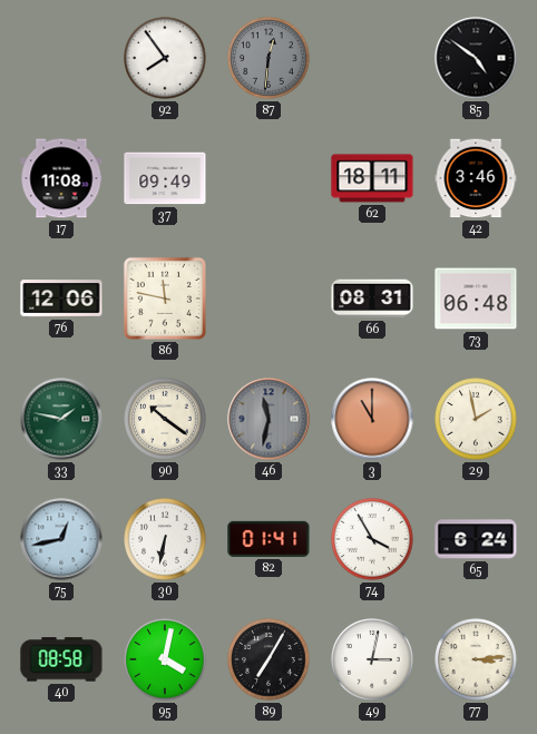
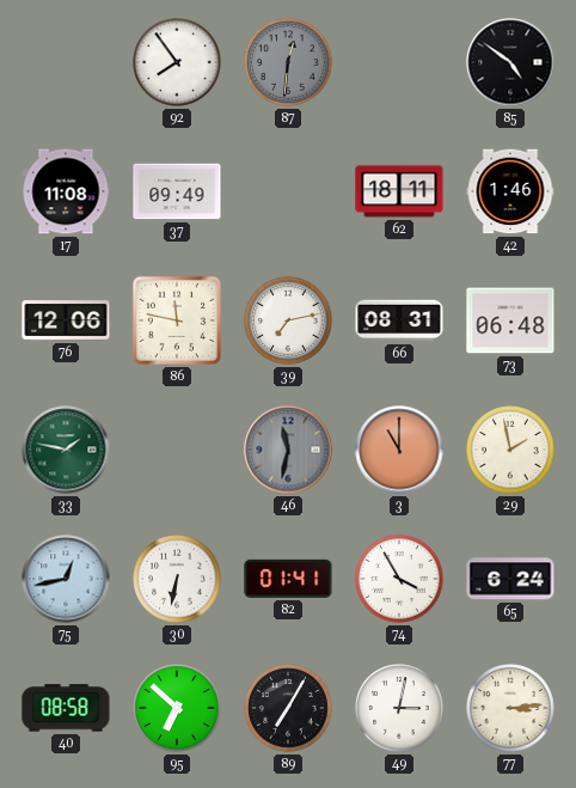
42: 3:46 -> 1:46 (510, 191)
39: none -> 7:13 (288, 320)
90: 10:21 -> none (165, 419)
95: 4:02 -> 6:52 (177, 708)
